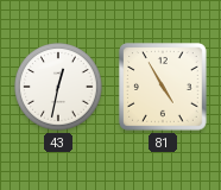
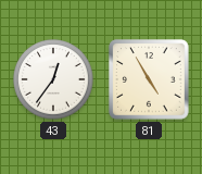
43: 12:32 -> 12:36 (54, 80)
